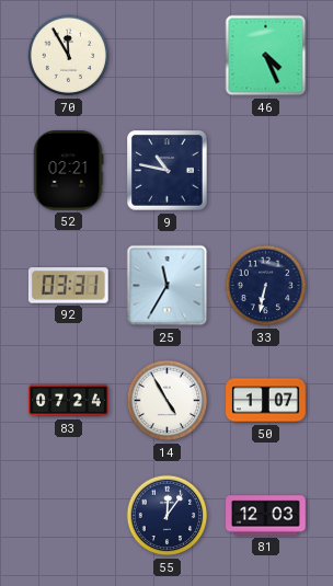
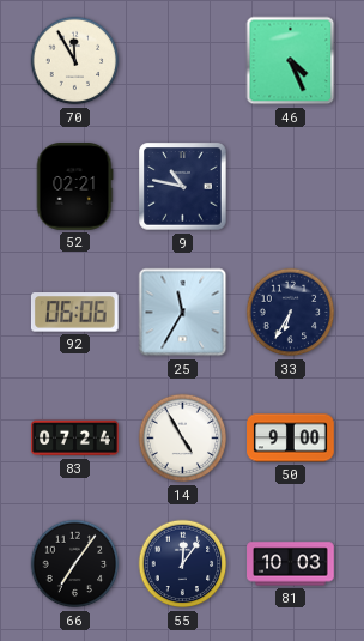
92: 03:31 -> 06:06 (74, 313)
33: 6:32 -> 6:35 (291, 313)
50: 1:07 -> 9:00 (291, 439)
66: none -> 7:06 (75, 564)
81: 12:03 -> 10:03 (291, 564)
